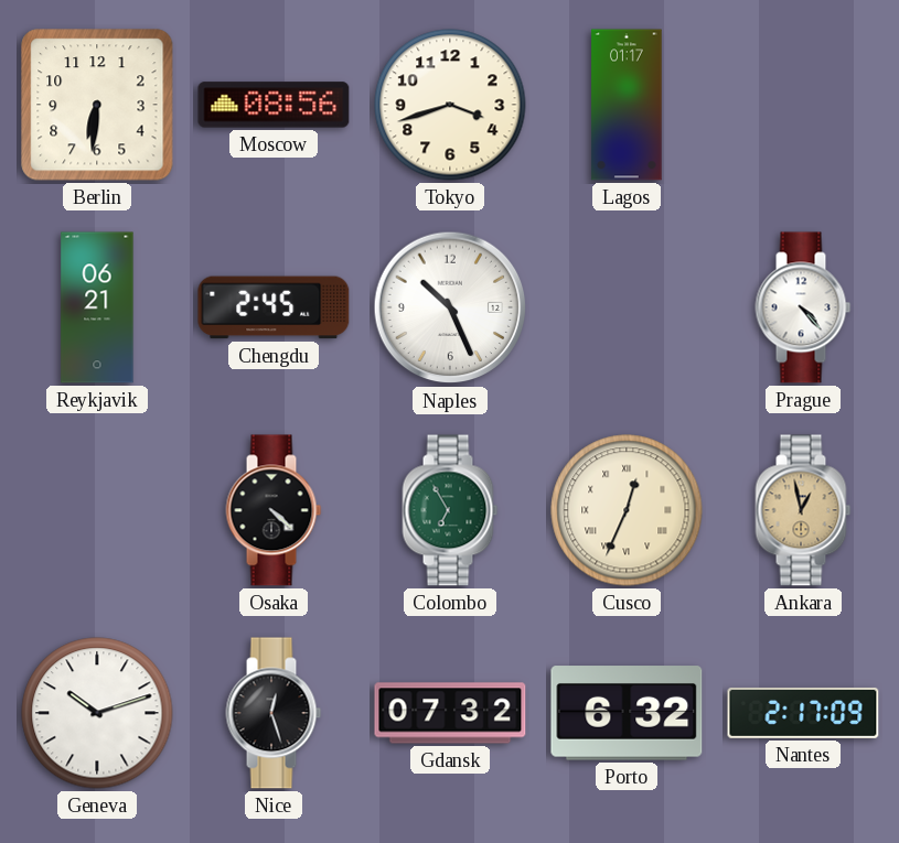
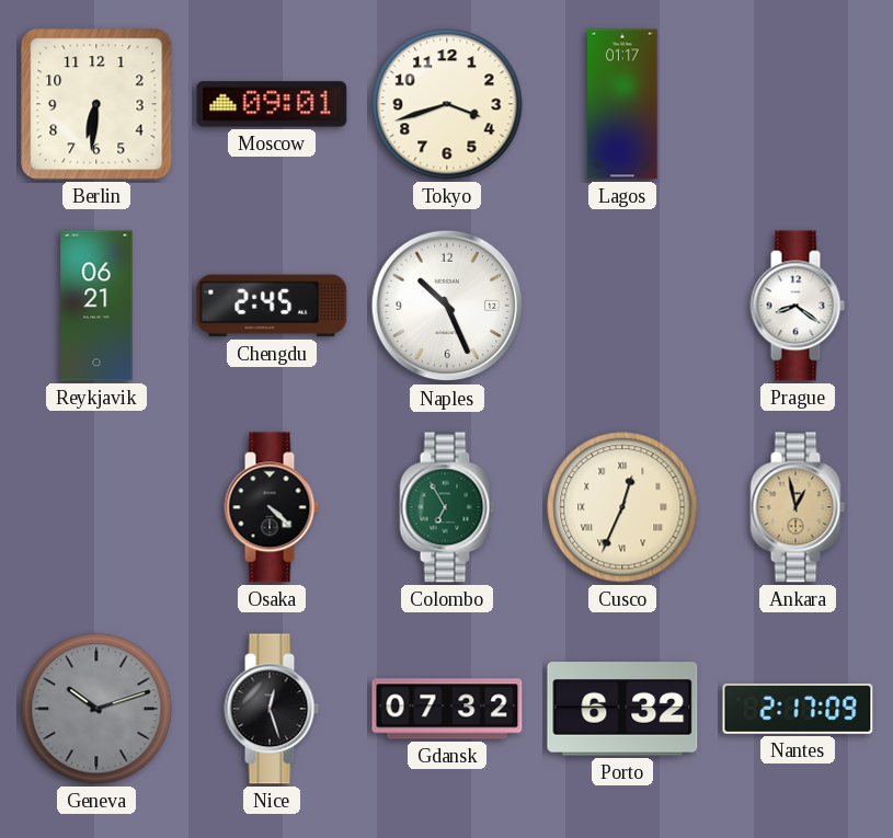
Moscow: 08:56 -> 09:01 (272, 104)
Prague: 4:23 -> 8:21 (798, 306)
Geneva dial: white -> grey (96, 709)
